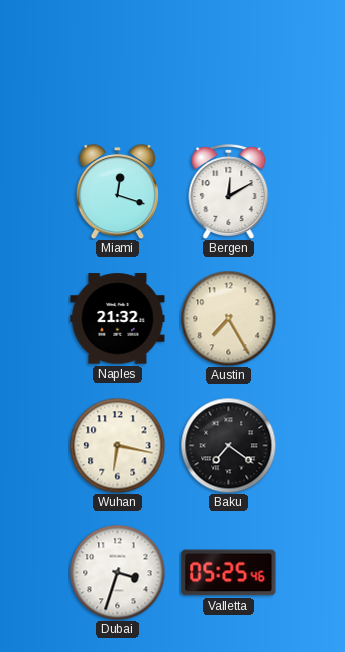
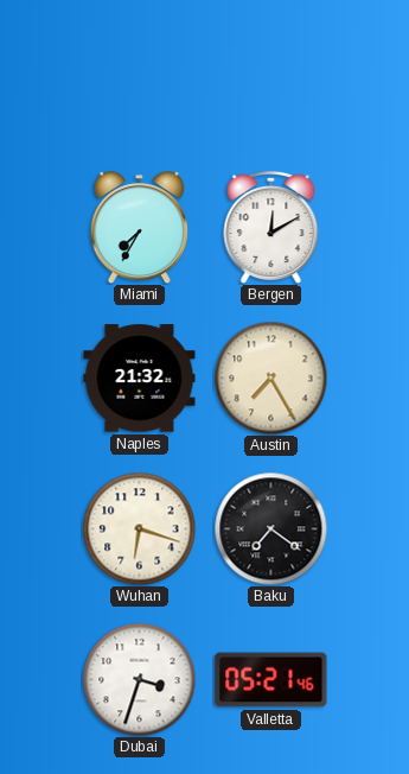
Miami: 12:18 -> 7:35 (139, 228)
Wuhan: 6:17 -> 6:18 (139, 528)
Valletta: 05:25 -> 05:21 (271, 680)
